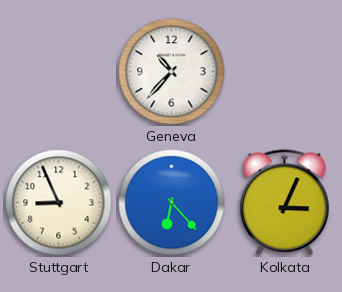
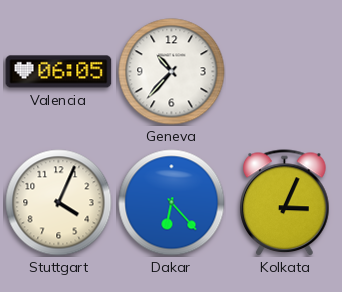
Valencia: none -> 06:05 (59, 72)
Stuttgart: 8:56 -> 4:04 (59, 203)
